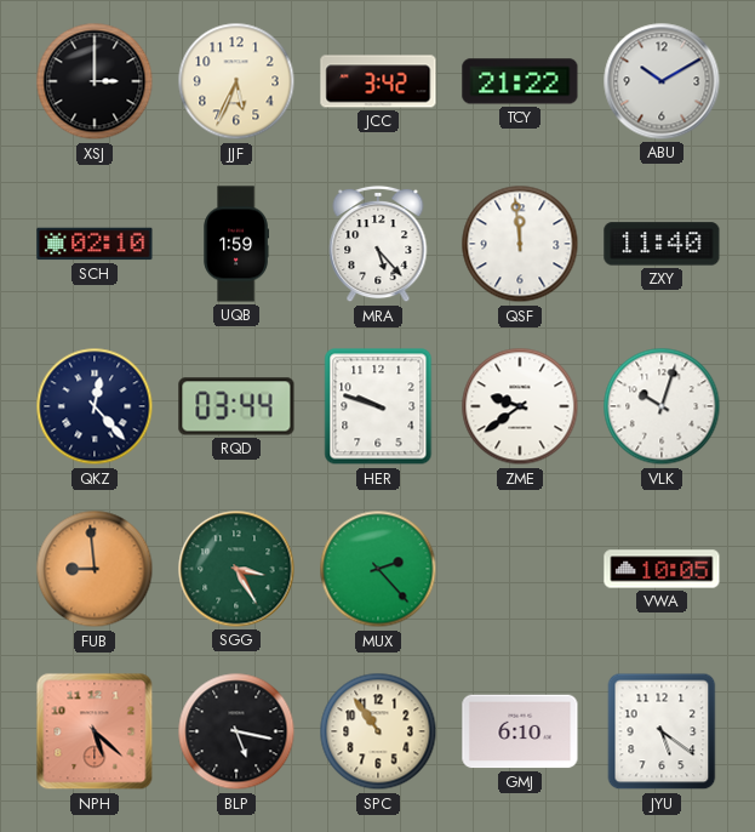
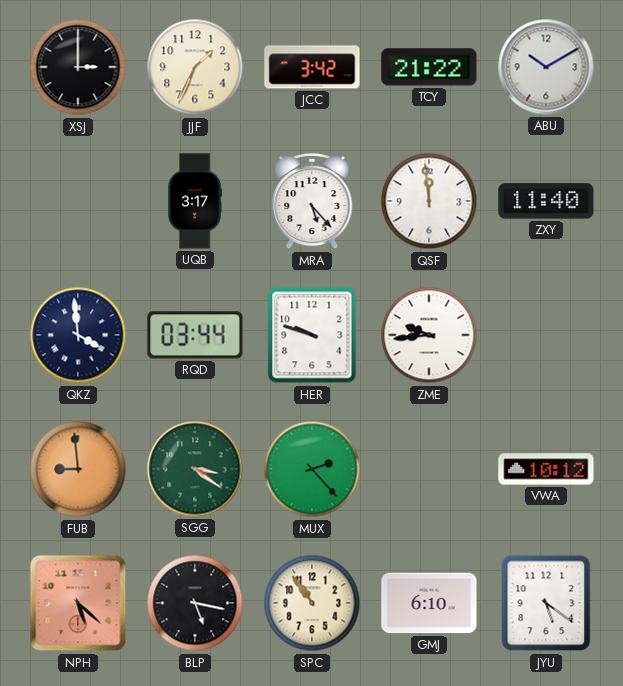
JJF: 5:34 -> 1:34 (195, 67)
SCH: 02:10 -> none (95, 244)
UQB: 1:59 -> 3:17 (194, 201)
QKZ: 12:23 -> 3:59 (78, 335)
ZME: 9:39 -> 9:44 (429, 335)
VLK: 10:03 -> none (662, 406)
SGG: 3:25 -> 3:21 (195, 469)
VWA: 10:05 -> 10:12 (546, 469)
